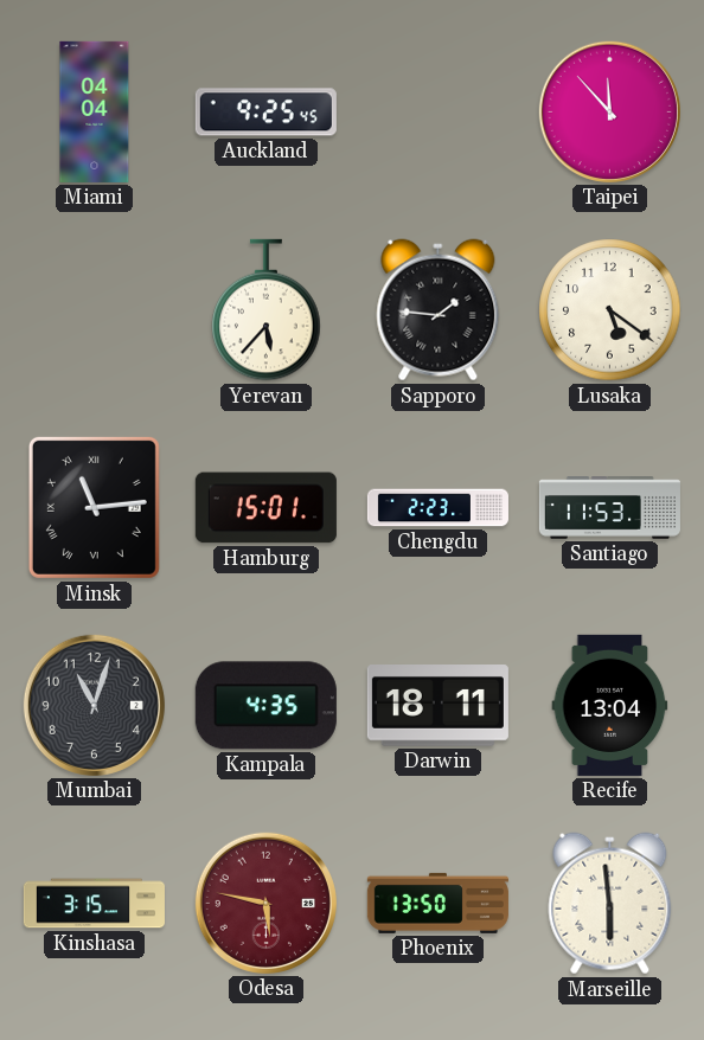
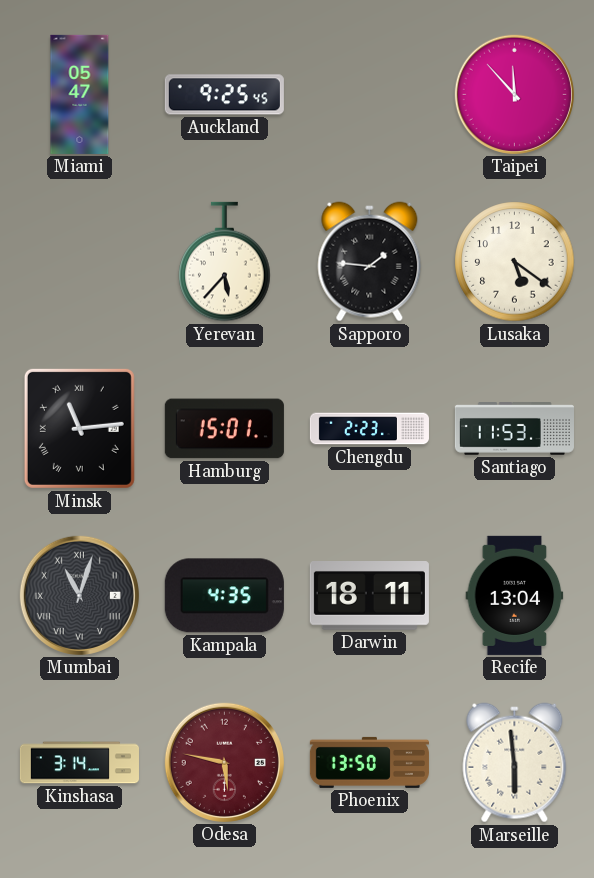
Miami: 04:04 -> 05:47 (80, 94)
Mumbai numerals: Arabic -> Roman (79, 595)
Kinshasa: 3:15 -> 3:14 (79, 763)
